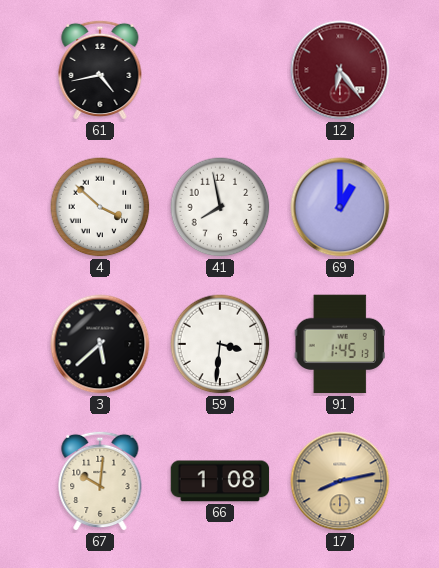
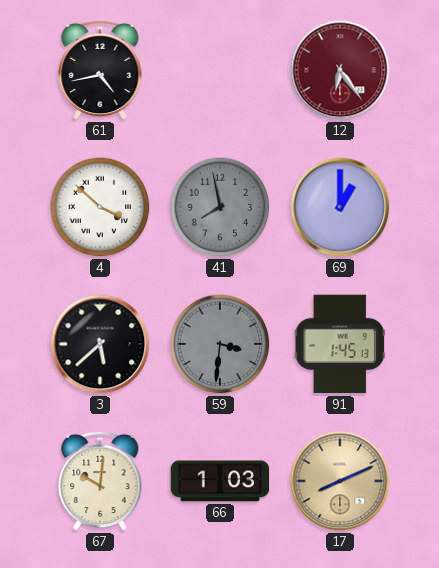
41 dial: white -> grey (220, 207)
59 dial: white -> grey (220, 344)
66: 1:08 -> 1:03 (220, 481)
17: 8:13 -> 8:11 (340, 481)
